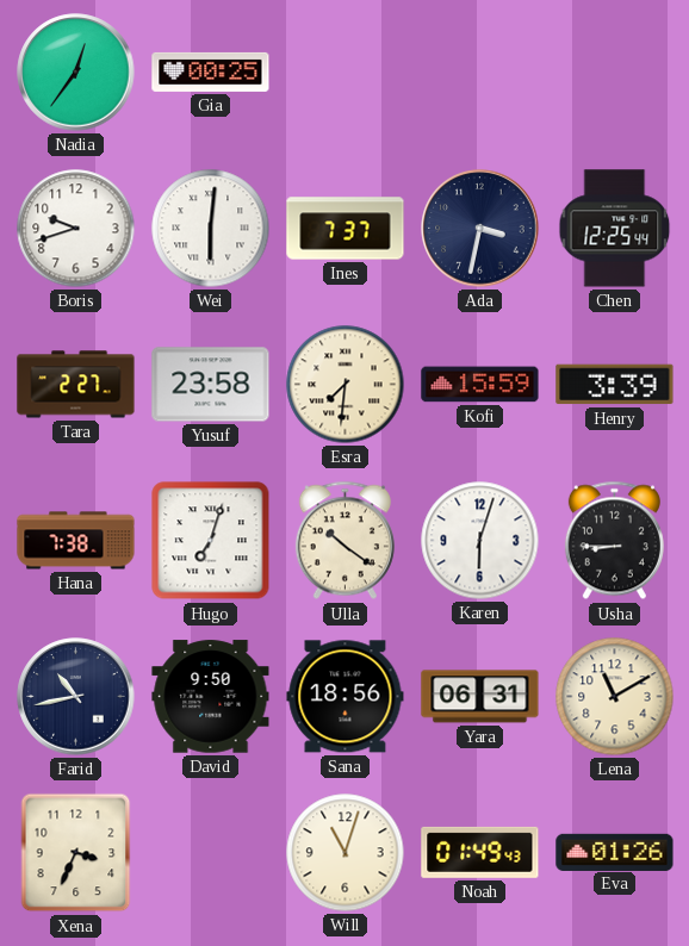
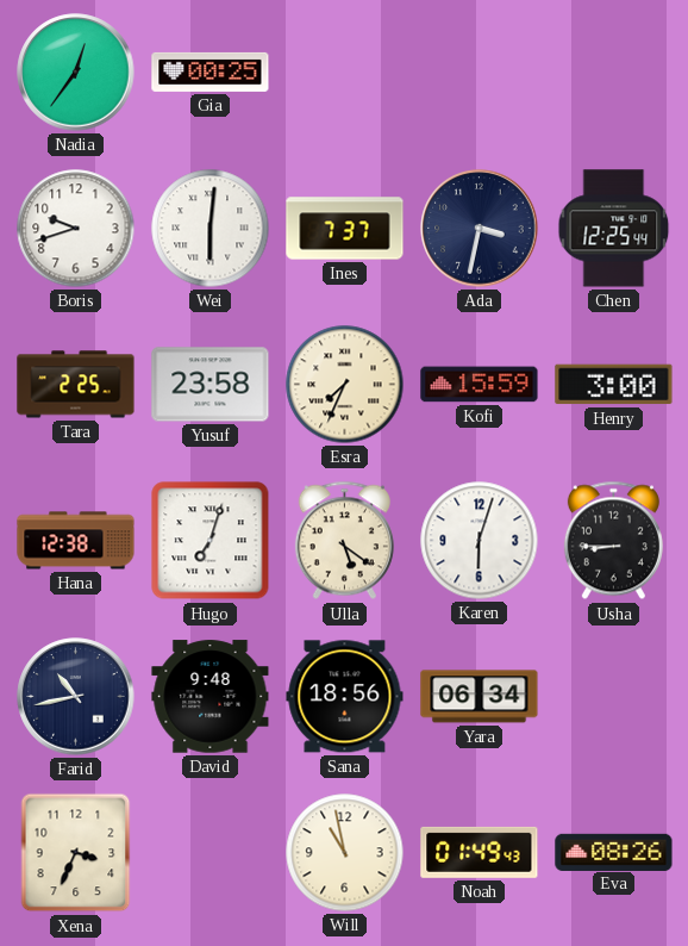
Tara: 2:27 -> 2:25 (76, 385)
Esra: 7:31 -> 7:34 (345, 385)
Henry: 3:39 -> 3:00 (614, 385)
Hana: 7:38 -> 12:38 (76, 541)
Ulla: 10:21 -> 5:21 (344, 541)
David: 9:50 -> 9:48 (211, 697)
Yara: 06:31 -> 06:34 (480, 697)
Lena: 11:10 -> none (615, 697)
Will: 11:03 -> 10:58 (345, 853)
Eva: 01:26 -> 08:26 (614, 852)
